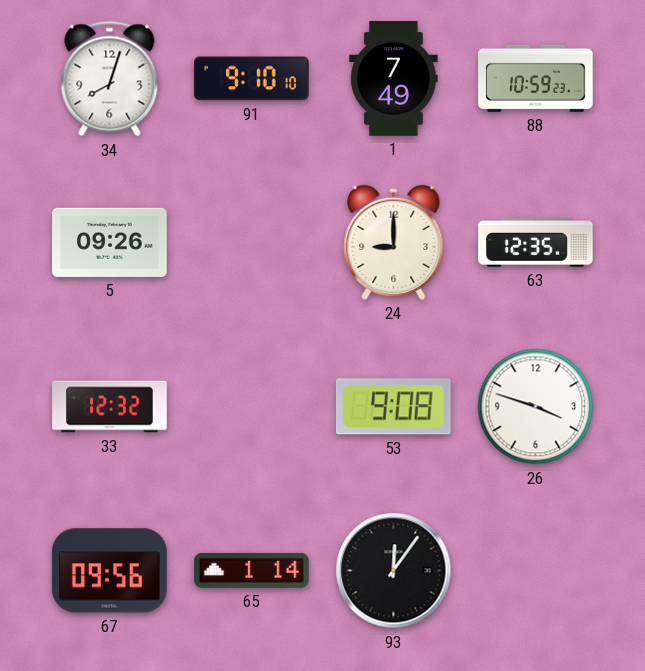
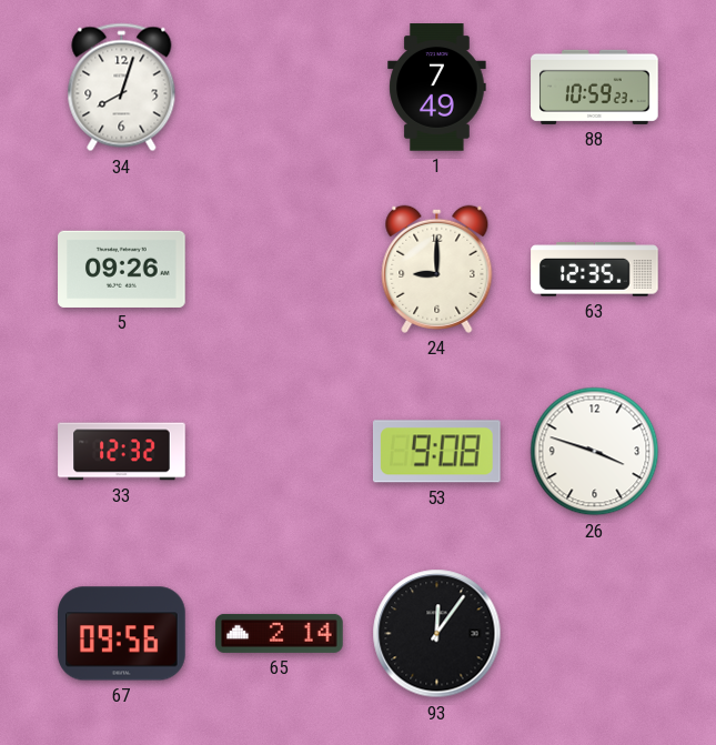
91: 9:10 -> none (252, 79)
65: 1:14 -> 2:14 (280, 633)
